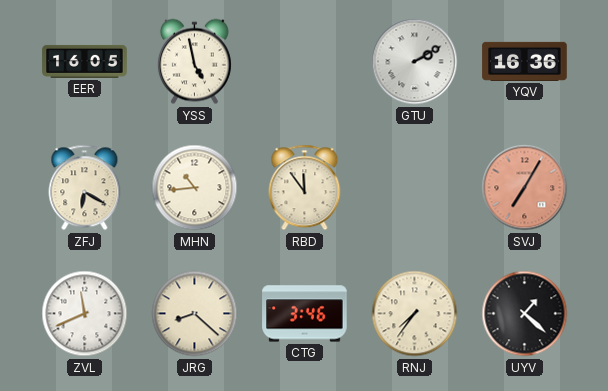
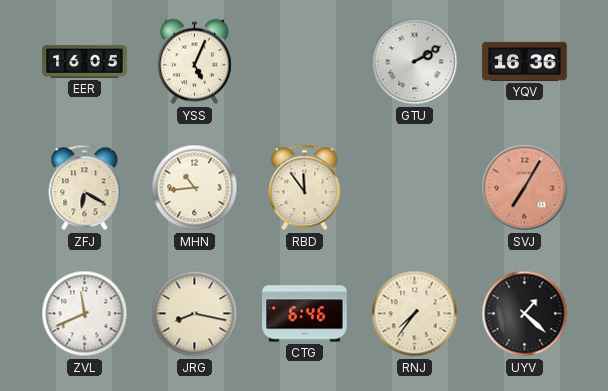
YSS: 4:58 -> 5:04 (194, 62)
JRG: 8:22 -> 8:17 (195, 314)
CTG: 3:46 -> 6:46 (305, 314)
